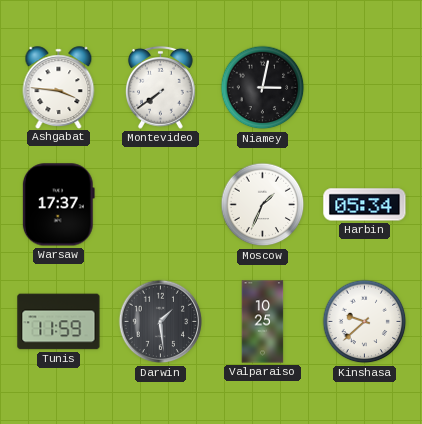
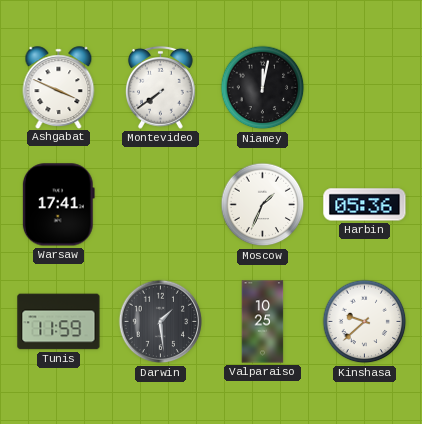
Ashgabat: 3:46 -> 3:49 (59, 87)
Niamey: 3:02 -> 12:02 (263, 88)
Warsaw: 17:37 -> 17:41 (58, 205)
Harbin: 05:34 -> 05:36 (365, 205)
